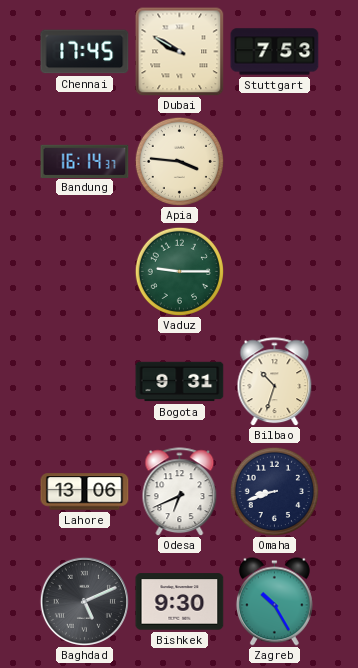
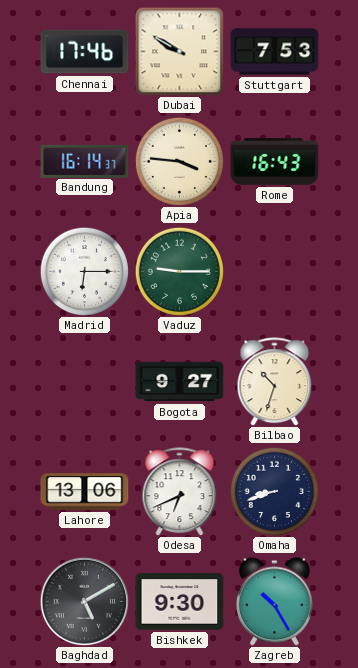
Chennai: 17:45 -> 17:46 (85, 52)
Rome: none -> 16:43 (275, 162)
Madrid: none -> 6:15 (84, 271)
Bogota: 9:31 -> 9:27 (180, 382)
Baghdad: 5:11 -> 5:10 (84, 601)
